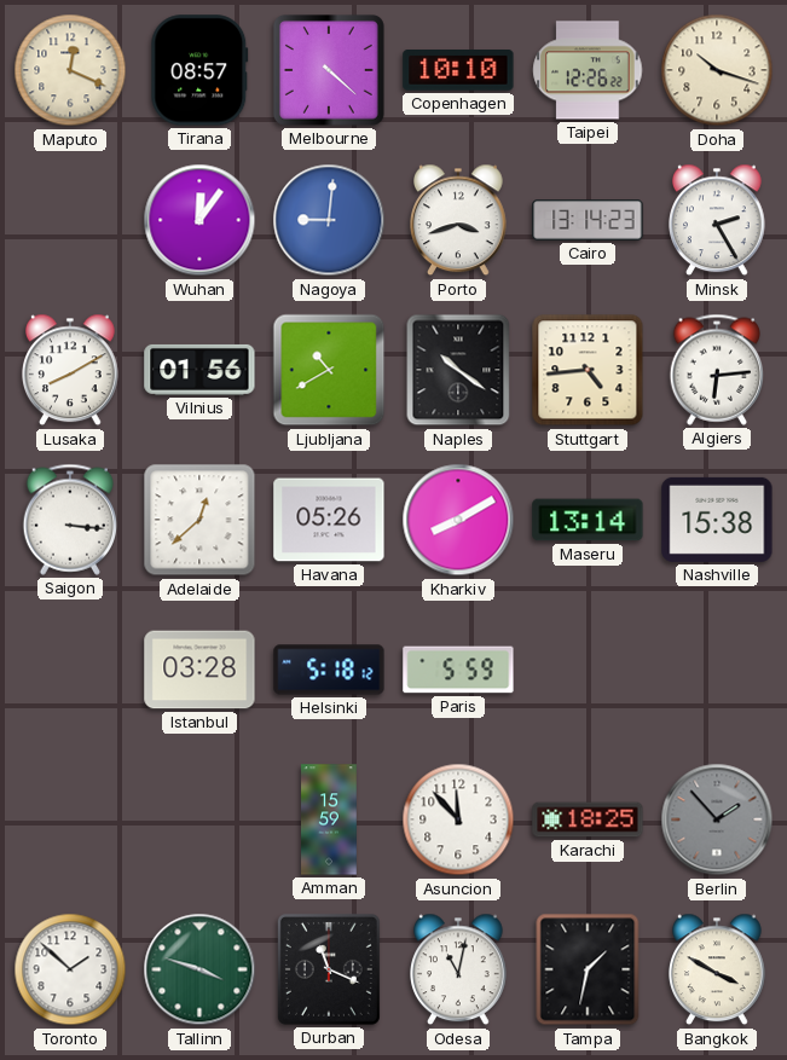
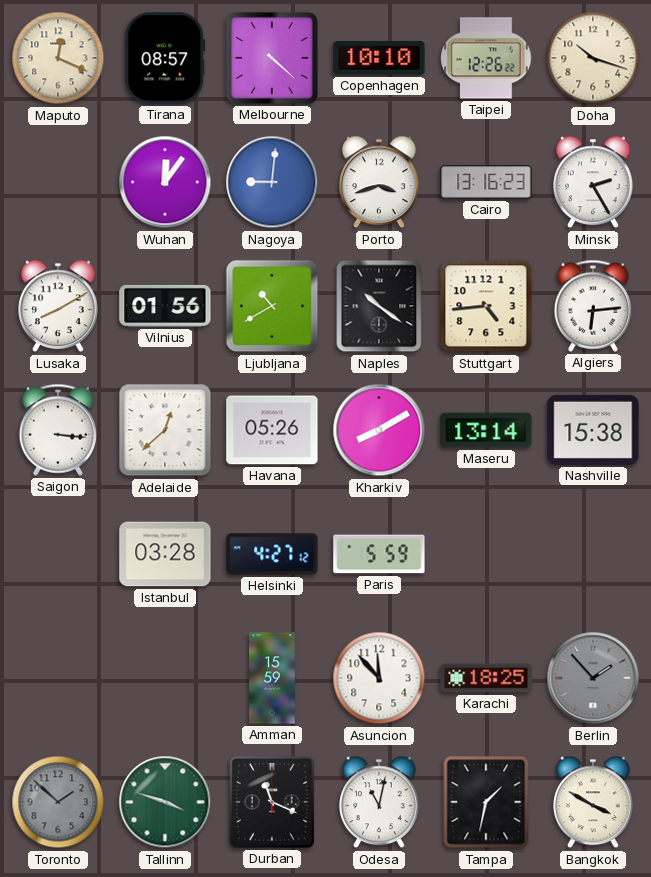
Cairo: 13:14 -> 13:16 (486, 182)
Helsinki: 5:18 -> 4:27 (272, 554)
Toronto dial: white -> grey (58, 802)
